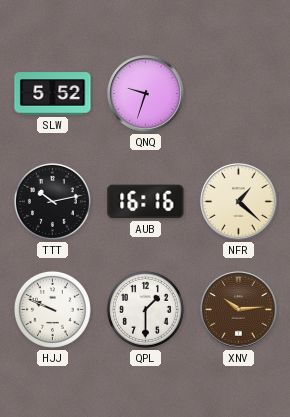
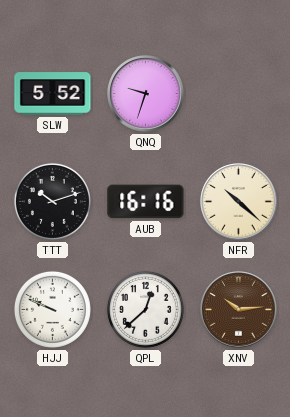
TTT: 10:13 -> 10:12 (52, 201)
NFR: 1:22 -> 10:22 (239, 202)
QPL: 1:30 -> 12:38 (145, 309)
